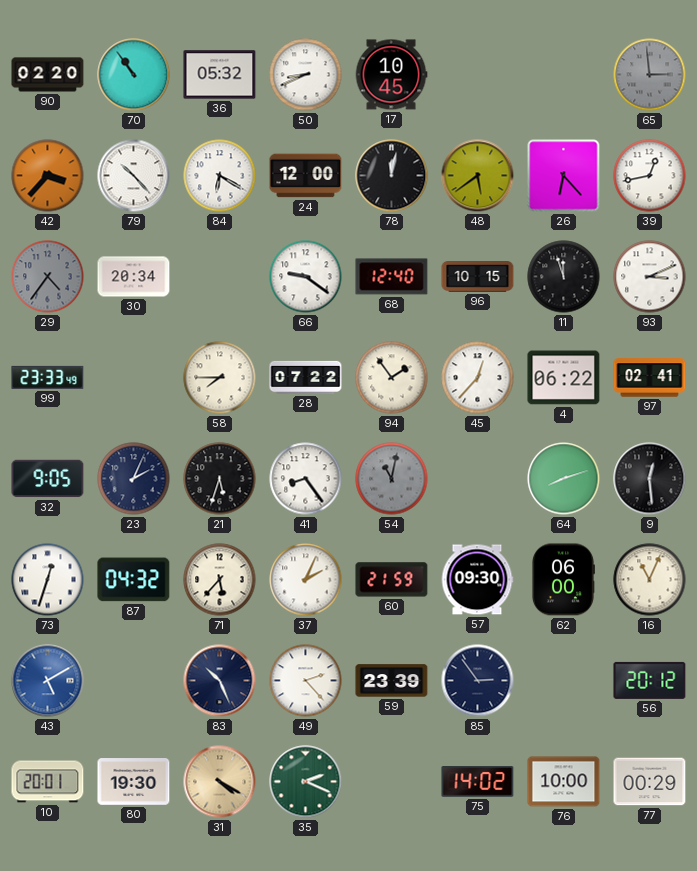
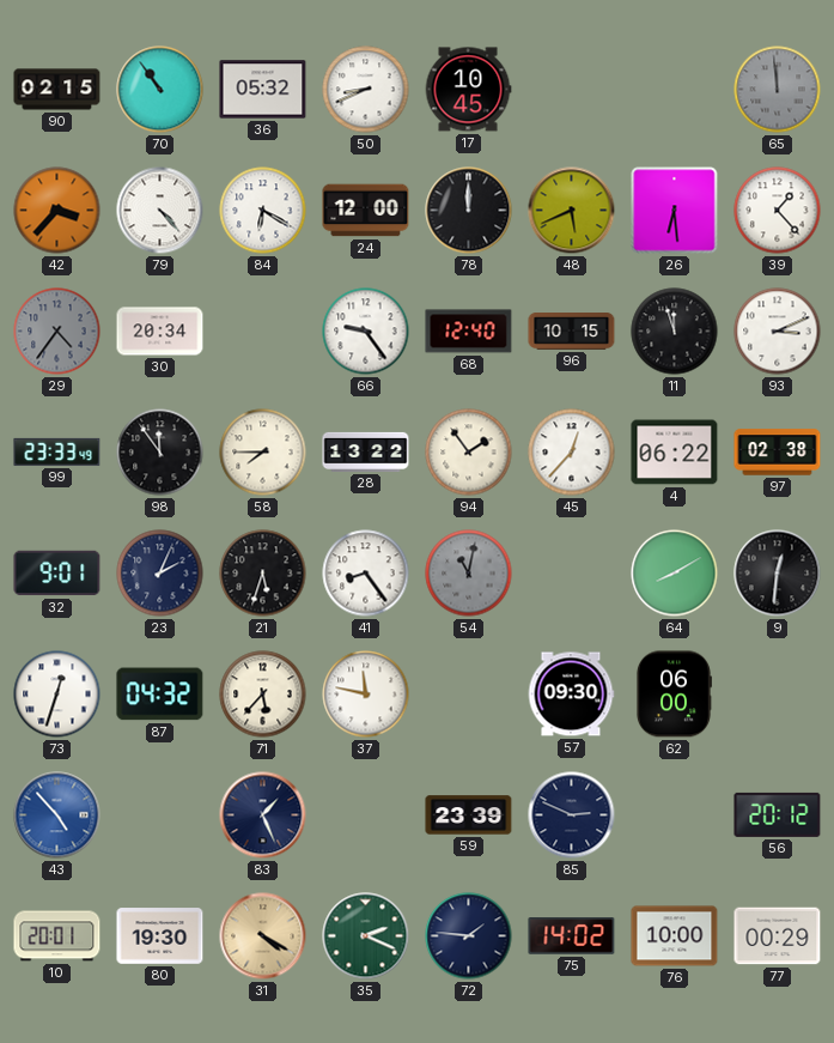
90: 02:20 -> 02:15 (57, 90)
65: 2:59 -> 11:59 (778, 90)
79: 10:23 -> 4:23 (160, 211)
78: 12:02 -> 12:00 (469, 211)
48: 5:39 -> 5:41 (572, 211)
26: 6:23 -> 6:29 (675, 211)
39: 12:43 -> 1:23 (778, 211)
66: 9:21 -> 9:24 (366, 332)
98: none -> 11:54 (160, 453)
28: 07:22 -> 13:22 (366, 451)
97: 02:41 -> 02:38 (778, 453)
32: 9:05 -> 9:01 (57, 574)
64: 8:12 -> 8:10 (675, 574)
9: 12:29 -> 12:31 (778, 574)
37: 2:04 -> 11:47 (366, 695)
60: 21:59 -> none (392, 580)
16: 11:04 -> none (650, 580)
43: 5:10 -> 4:53 (57, 815)
83: 10:26 -> 1:26 (263, 815)
49: 2:23 -> none (306, 681)
85: 2:54 -> 2:49 (572, 815)
72: none -> 1:46 (469, 936)
